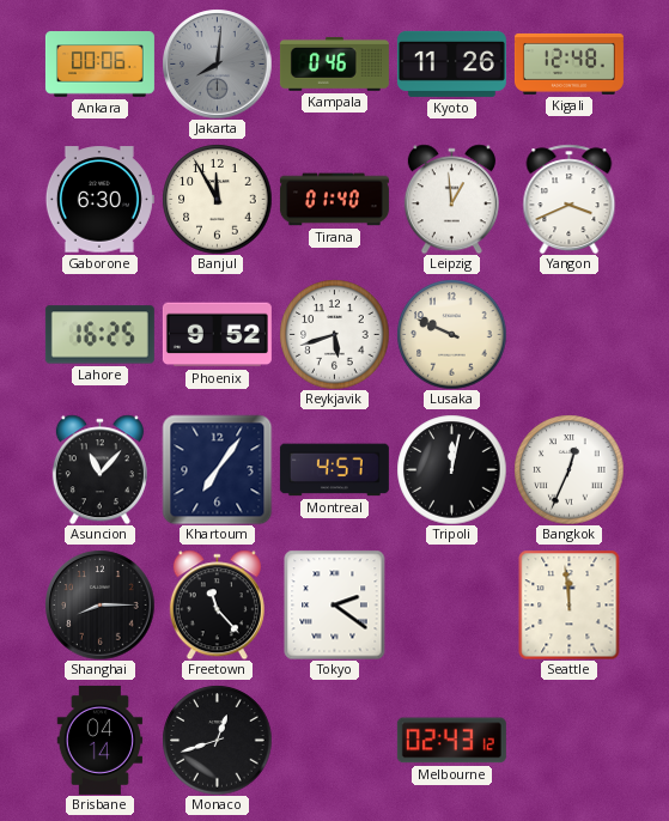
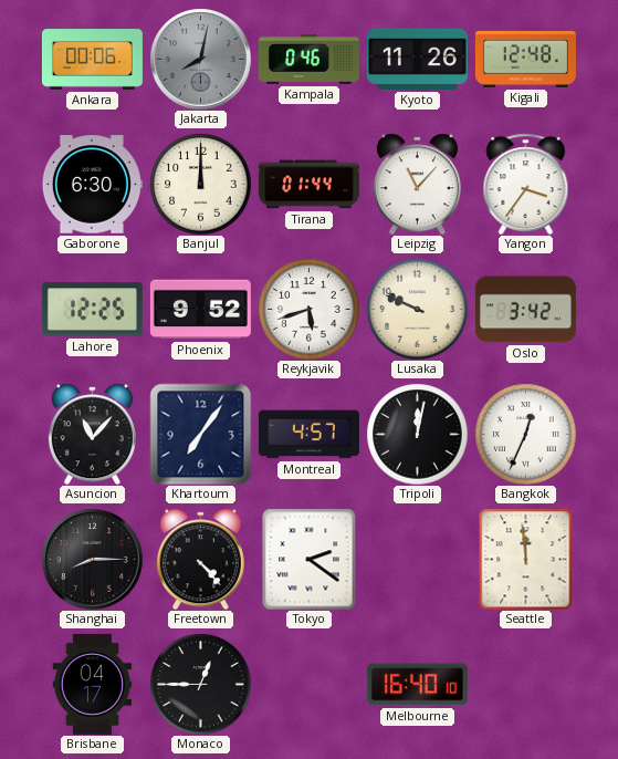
Jakarta: 8:01 -> 8:02 (200, 59)
Banjul: 11:55 -> 12:00 (200, 184)
Tirana: 01:40 -> 01:44 (308, 185)
Leipzig: 12:59 -> 11:07 (417, 184)
Yangon: 3:41 -> 3:36 (526, 184)
Lahore: 16:25 -> 12:25 (92, 310)
Oslo: none -> 3:42 (525, 310)
Freetown: 11:23 -> 4:23 (200, 559)
Brisbane: 04:14 -> 04:17 (93, 684)
Monaco: 12:42 -> 12:45 (200, 684)
Melbourne: 02:43 -> 16:40 (417, 685)
